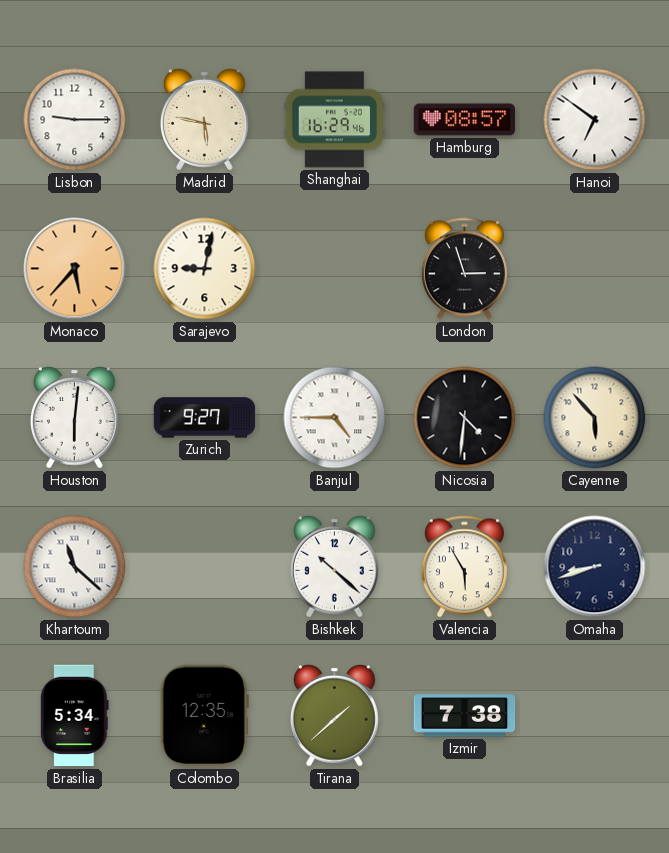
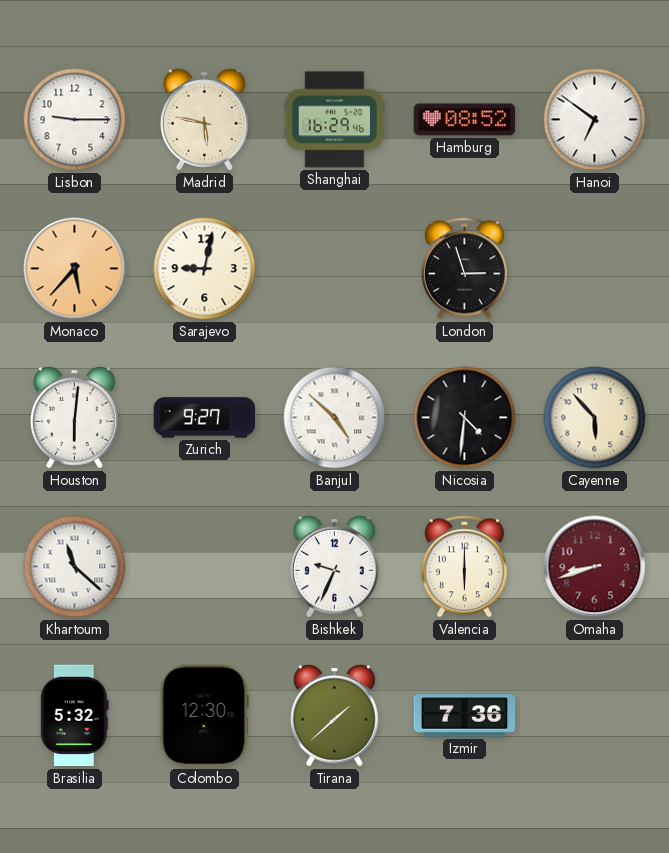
Hamburg: 08:57 -> 08:52 (465, 120)
Banjul: 4:45 -> 4:52 (335, 418)
Bishkek: 10:22 -> 9:34 (334, 566)
Valencia: 5:55 -> 6:00 (464, 567)
Omaha dial: navy -> burgundy (595, 567)
Brasilia: 5:34 -> 5:32 (75, 716)
Colombo: 12:35 -> 12:30 (204, 716)
Izmir: 7:38 -> 7:36 (465, 716)
